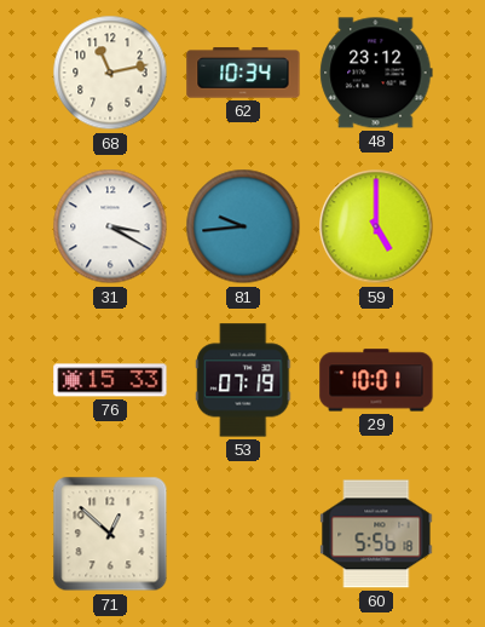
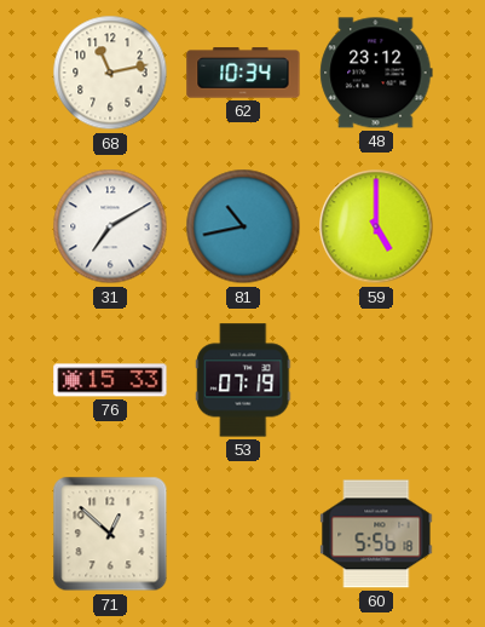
31: 3:20 -> 7:10 (110, 226)
81: 9:44 -> 10:43 (243, 226)
29: 10:01 -> none (376, 380)
